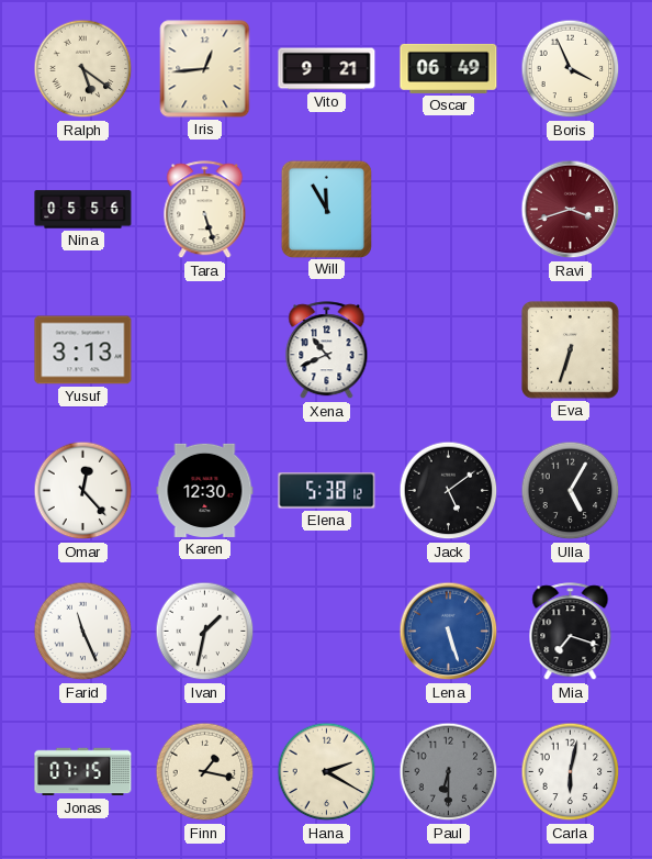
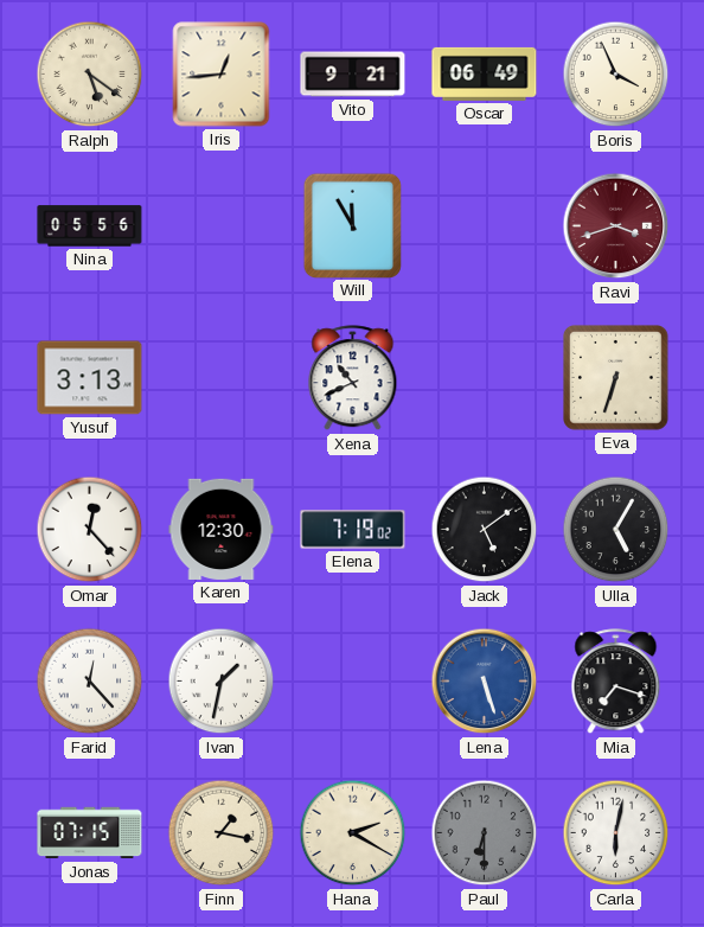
Tara: 5:27 -> none (205, 210)
Elena: 5:38 -> 7:19 (353, 530)
Farid: 11:26 -> 12:23 (90, 682)
